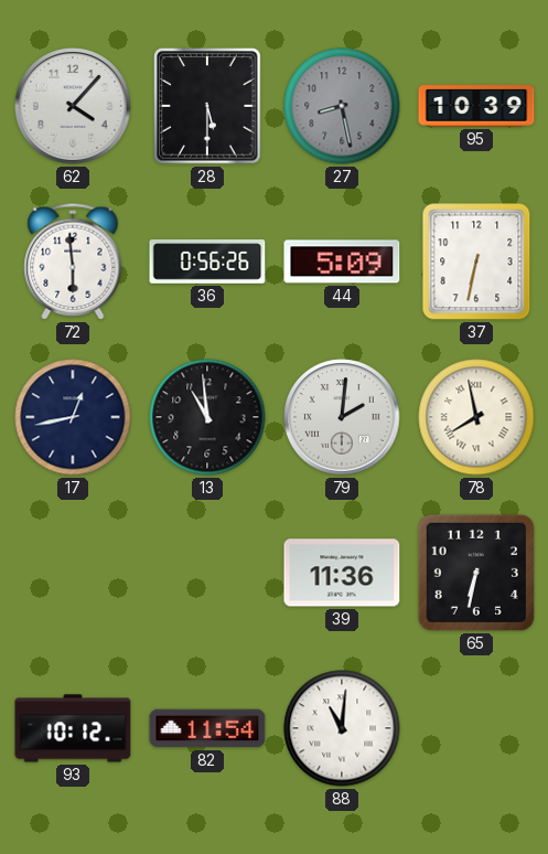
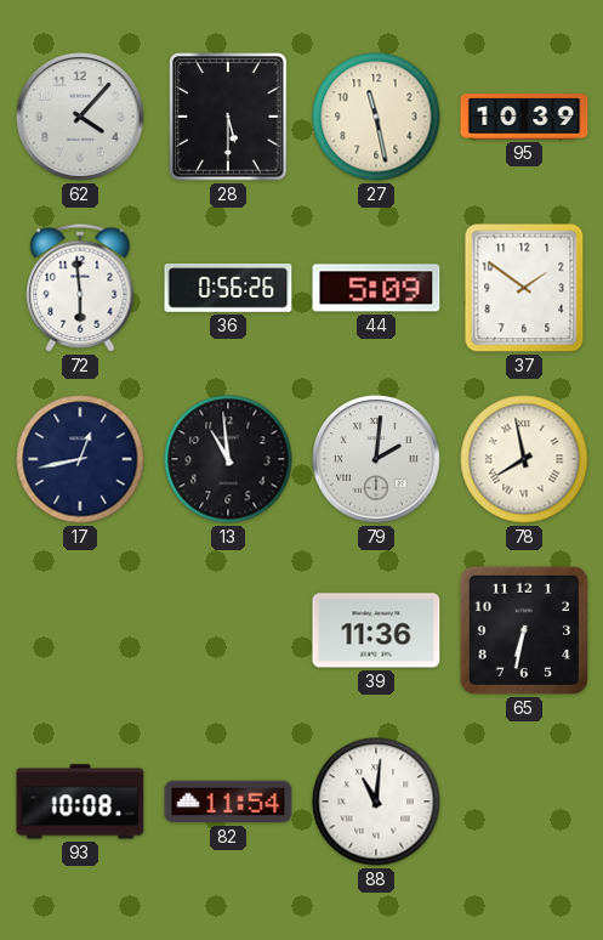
27: 8:28 -> 11:28 (376, 117)
27 dial: grey -> cream (376, 117)
37: 6:32 -> 1:51 (524, 288)
93: 10:12 -> 10:08 (80, 802)
